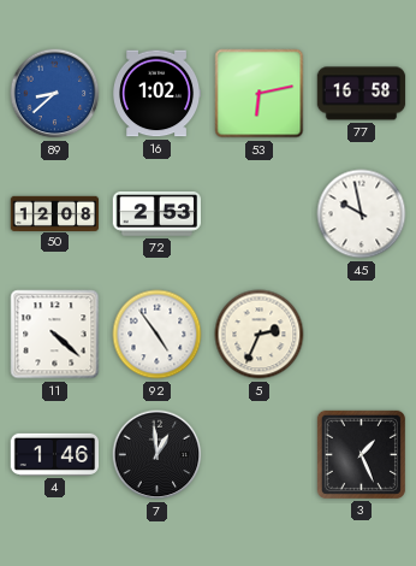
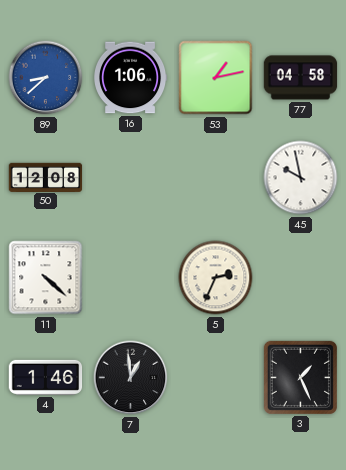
16: 1:02 -> 1:06 (130, 78)
53: 6:13 -> 1:13 (216, 78)
77: 16:58 -> 04:58 (301, 78)
72: 2:53 -> none (158, 214)
92: 4:54 -> none (158, 335)
